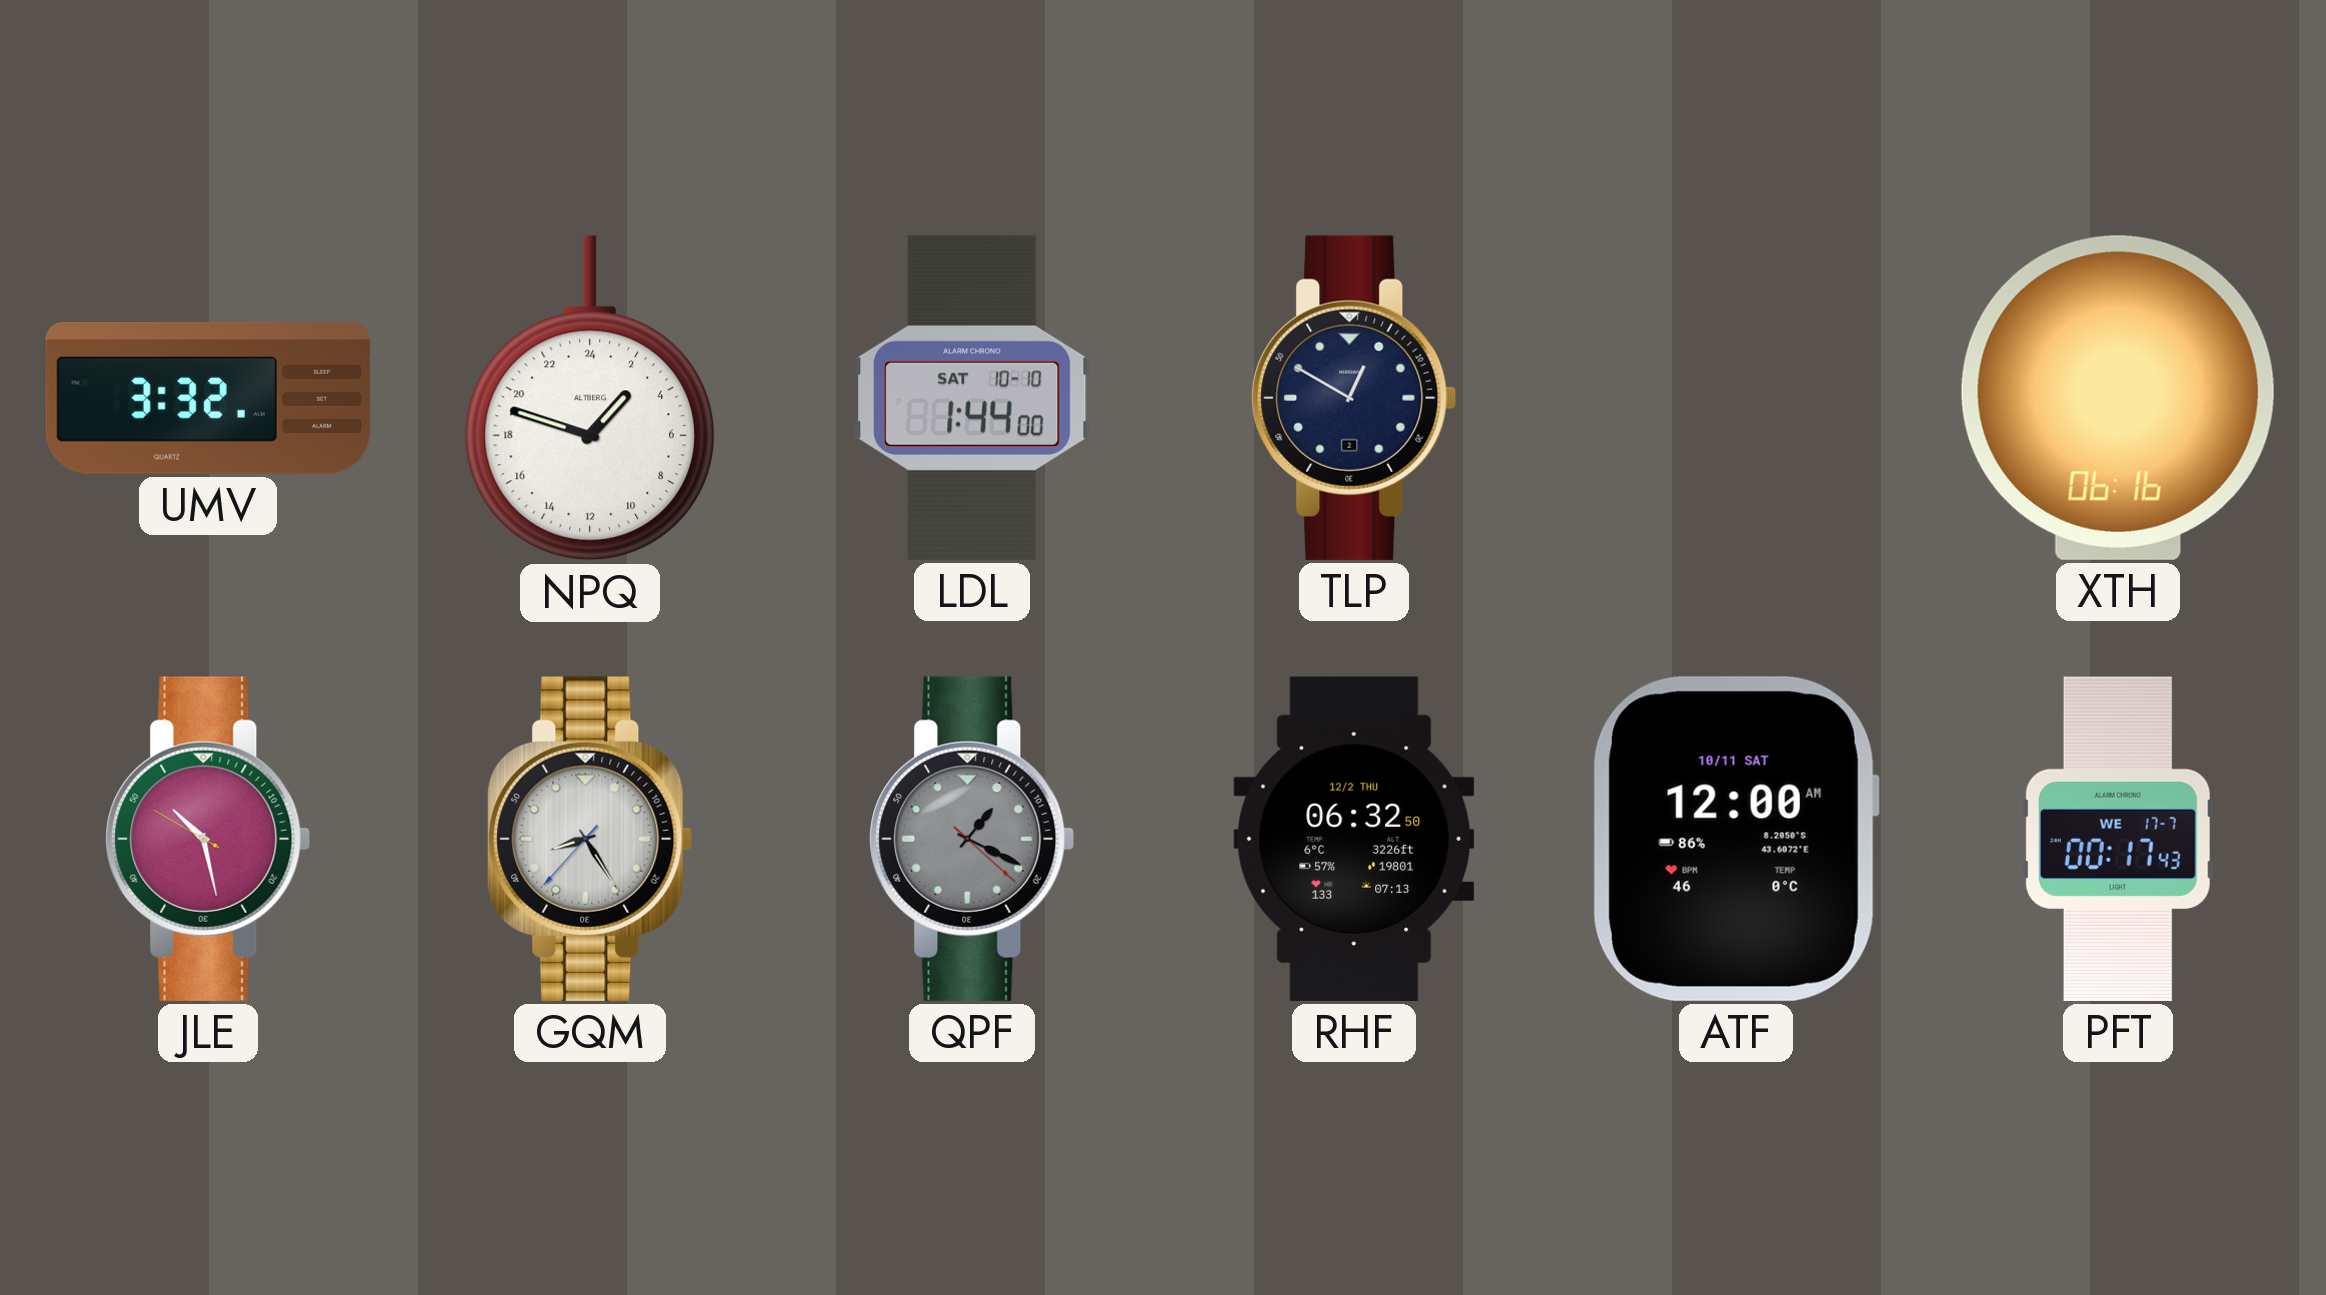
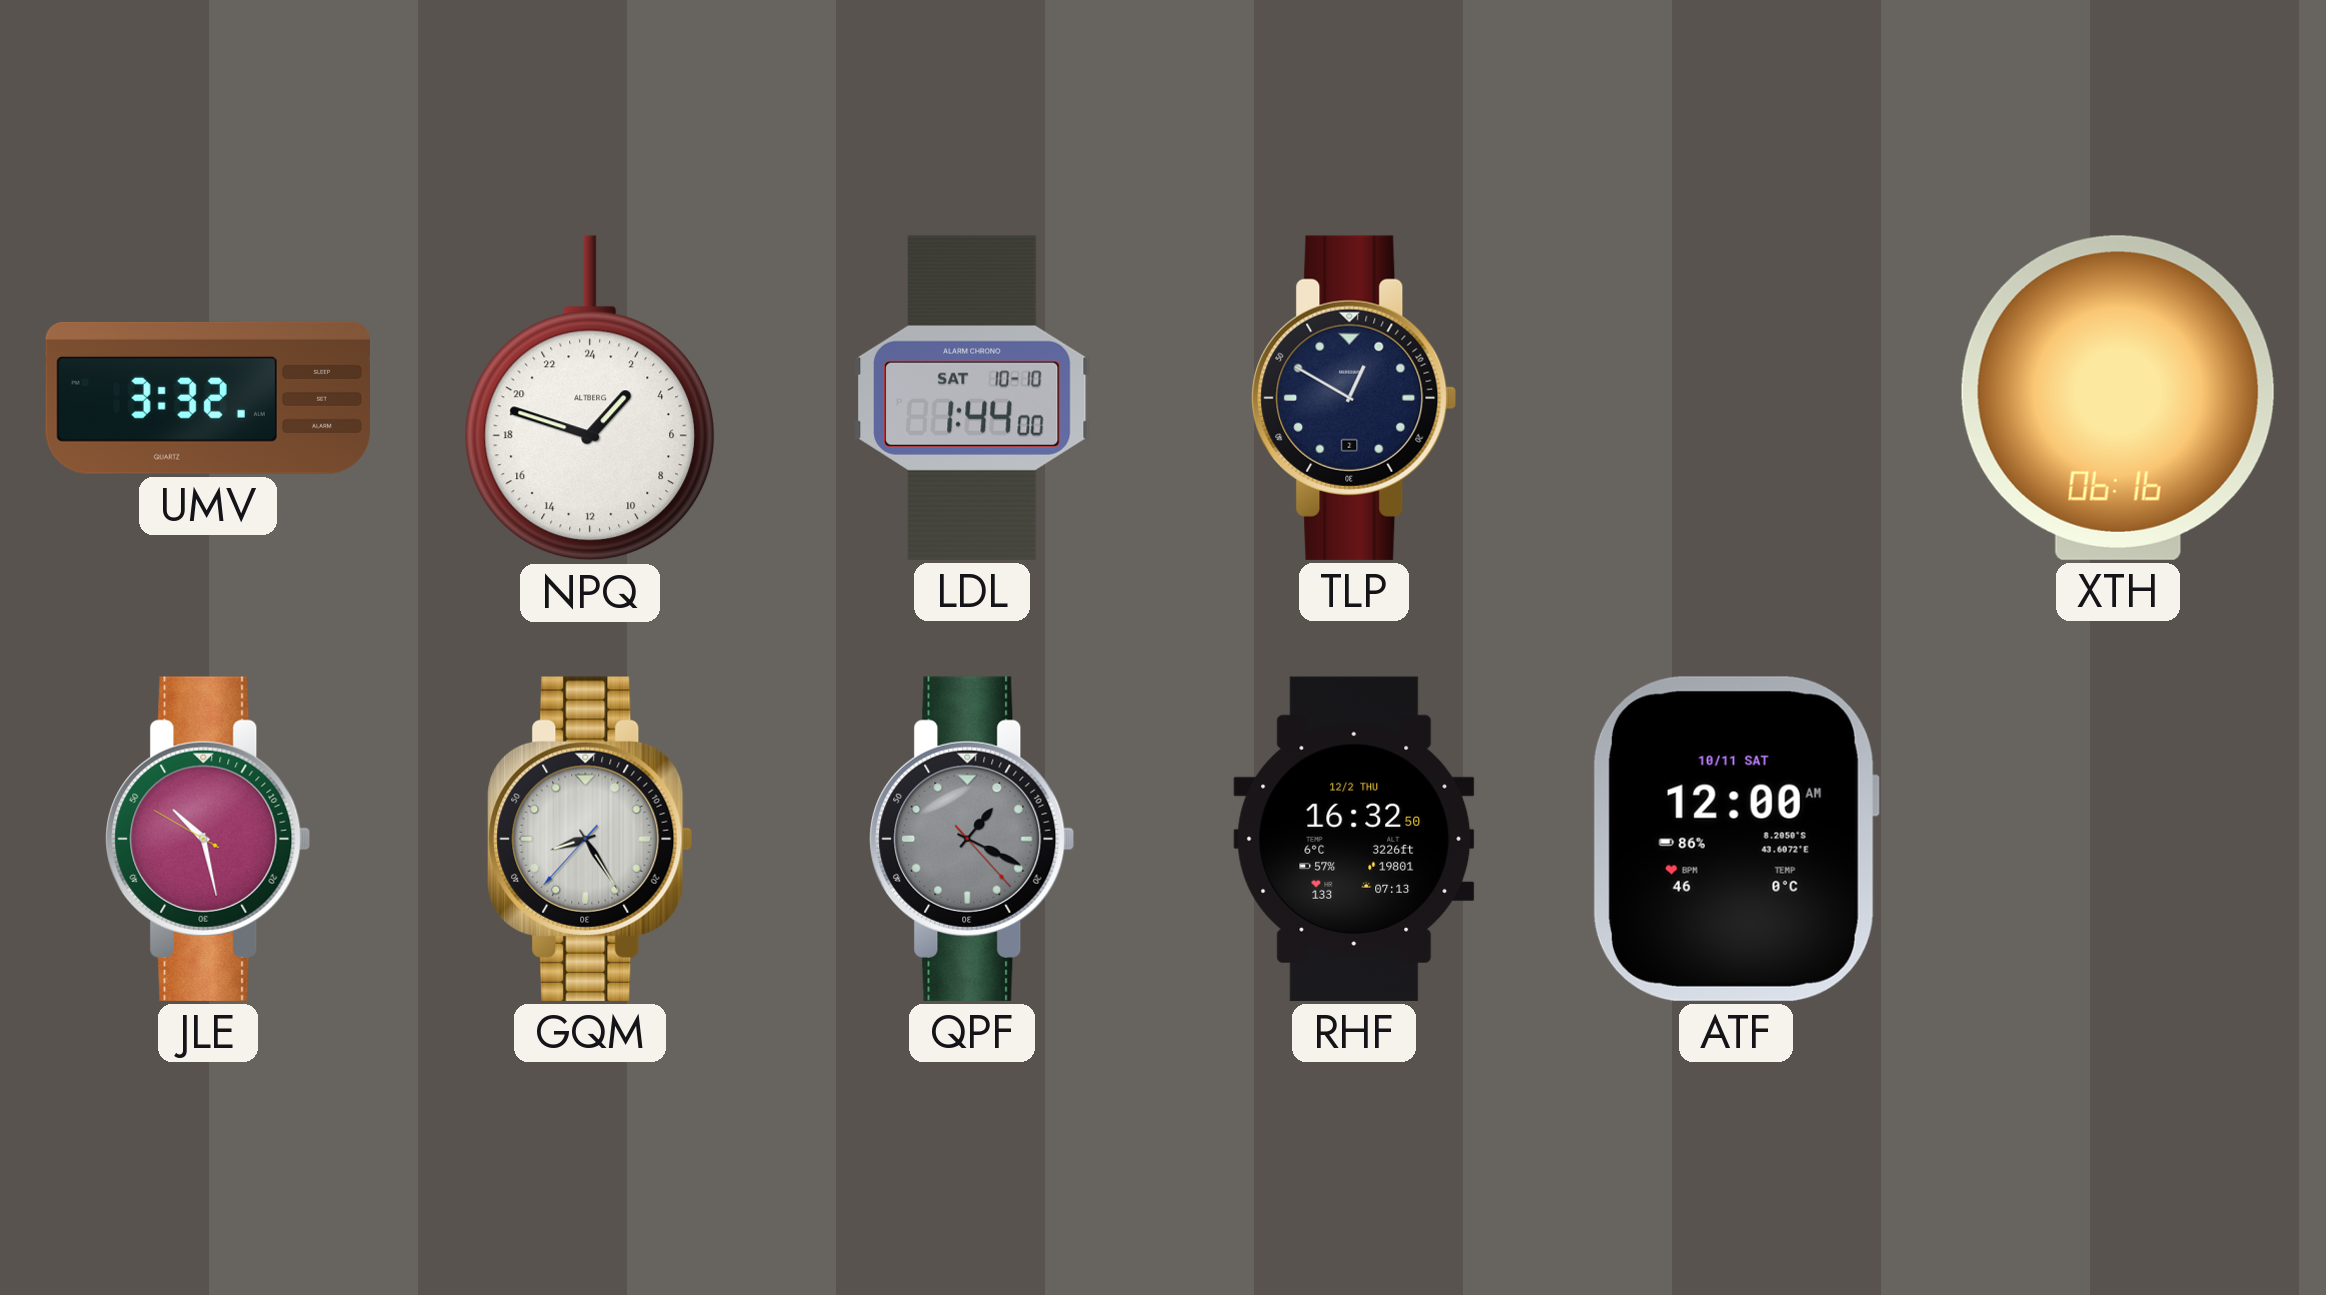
QPF: 1:19:22 -> 1:19:23 (972, 839)
RHF: 06:32 -> 16:32 (1354, 839)
PFT: 00:17 -> none (2118, 839)
